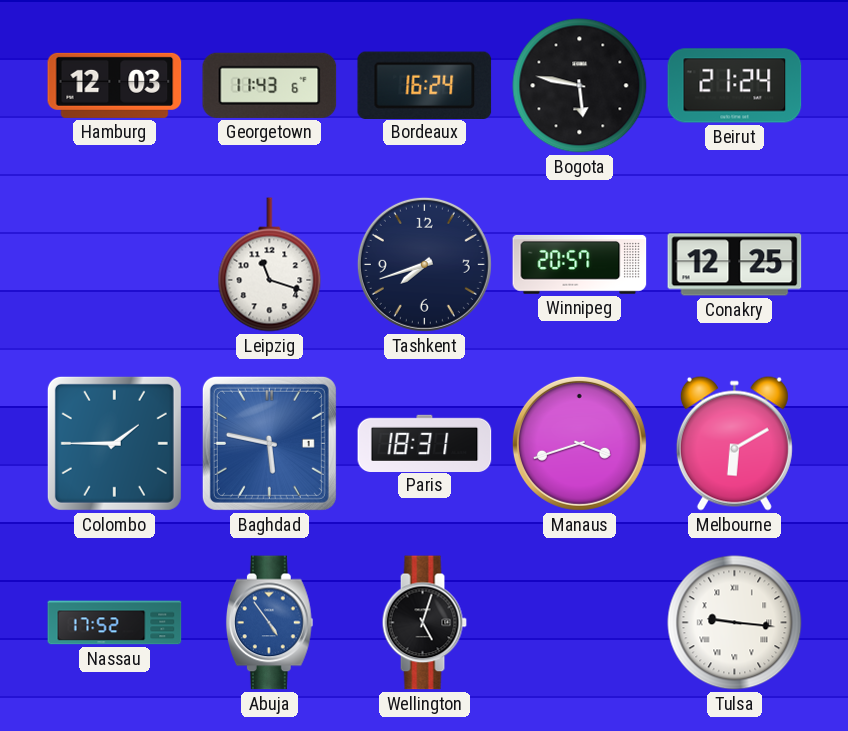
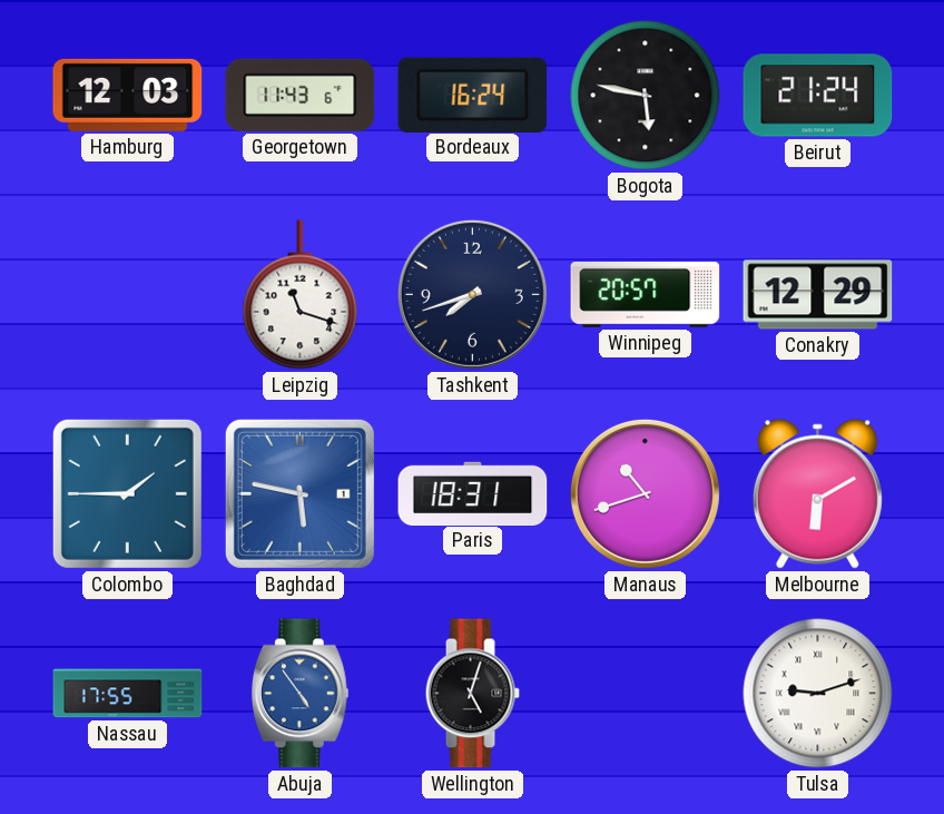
Conakry: 12:25 -> 12:29 (818, 295)
Manaus: 3:42 -> 10:42 (645, 493)
Nassau: 17:52 -> 17:55 (128, 694)
Tulsa: 9:16 -> 9:12 (818, 694)
